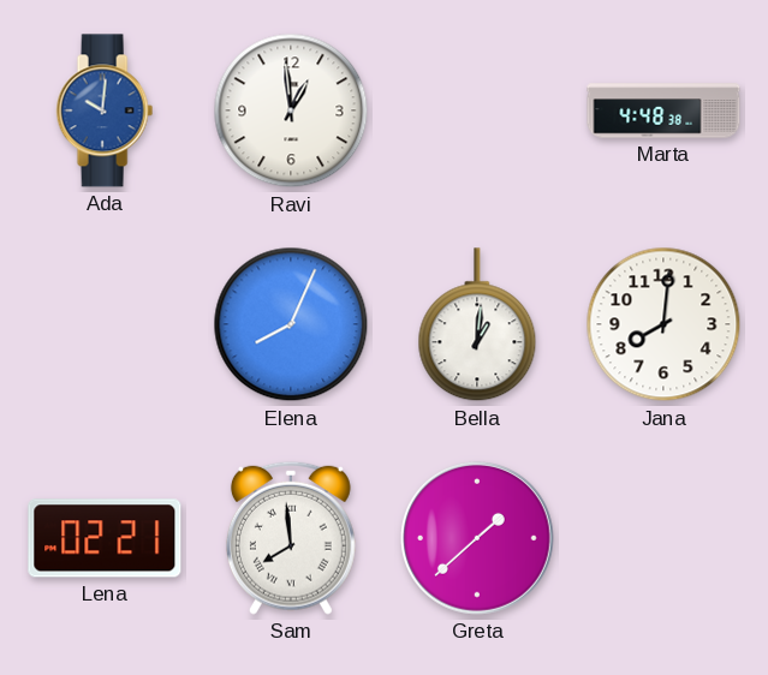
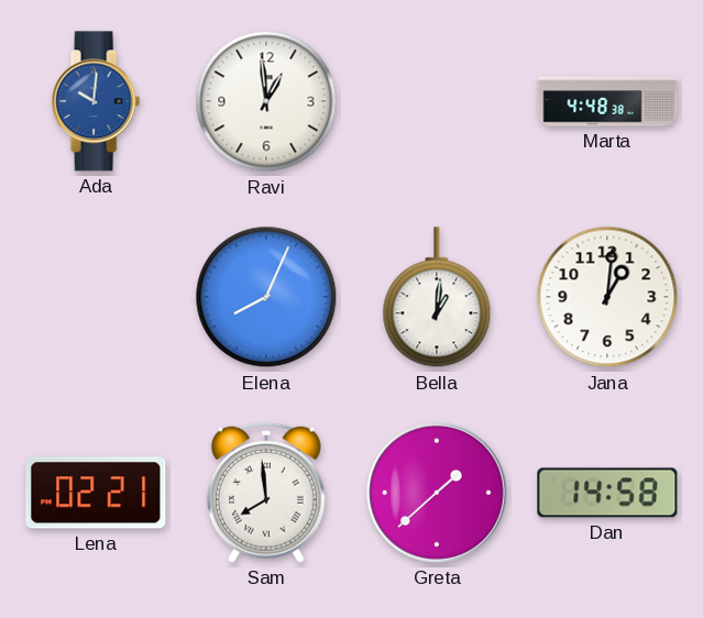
Jana: 8:01 -> 1:01 (607, 297)
Dan: none -> 14:58 (607, 493)
